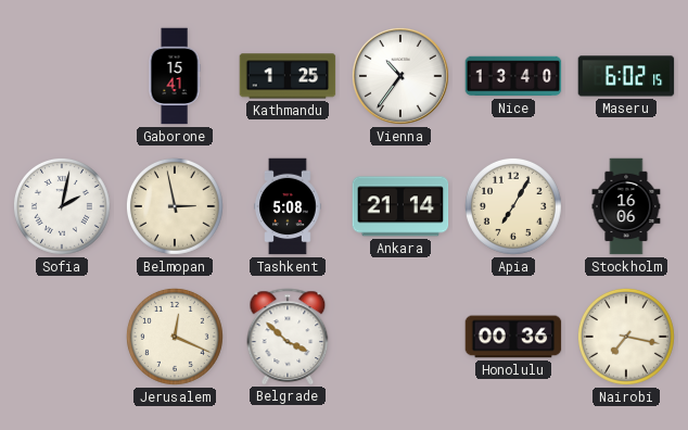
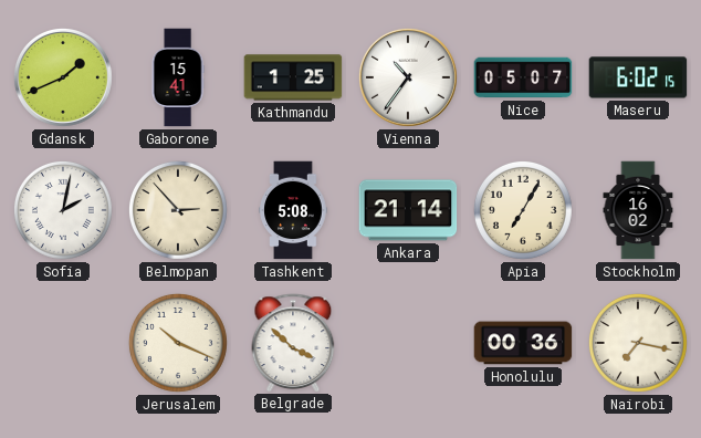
Gdansk: none -> 1:41 (63, 77)
Nice: 13:40 -> 05:07 (523, 77)
Belmopan: 2:58 -> 2:53 (178, 210)
Stockholm: 16:06 -> 16:02 (638, 210)
Jerusalem: 12:19 -> 10:19 (178, 343)
